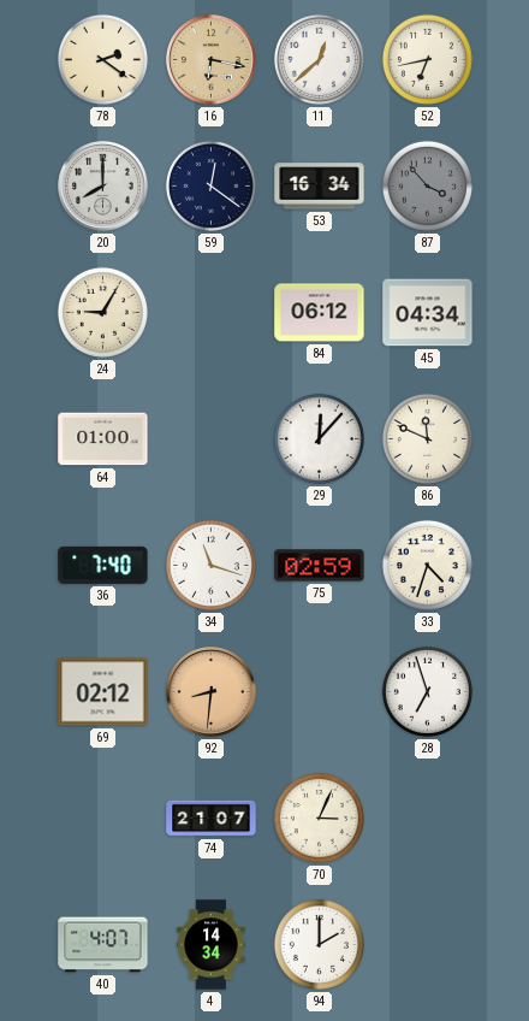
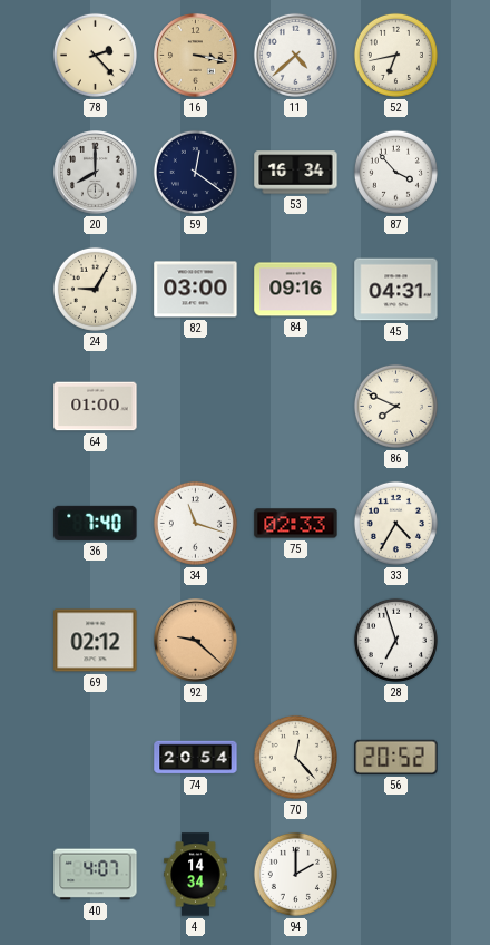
78: 2:21 -> 2:23 (95, 55)
16: 6:17 -> 3:17 (196, 56)
11: 12:38 -> 4:38 (295, 55)
87 dial: grey -> white (395, 172)
82: none -> 03:00 (196, 290)
84: 06:12 -> 09:16 (296, 290)
45: 04:34 -> 04:31 (396, 290)
29: 12:07 -> none (319, 438)
86: 11:49 -> 7:49 (395, 406)
75: 02:59 -> 02:33 (296, 524)
33: 4:33 -> 4:35 (395, 523)
92: 8:31 -> 9:22 (196, 641)
74: 21:07 -> 20:54 (196, 758)
70: 3:04 -> 12:23 (295, 757)
56: none -> 20:52 (396, 757)
